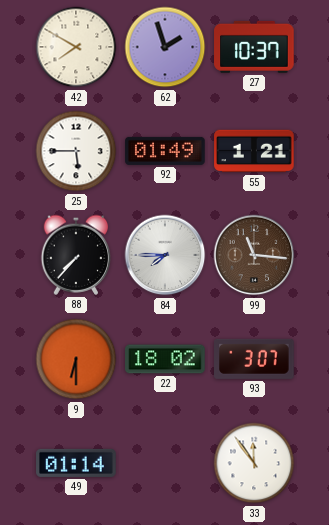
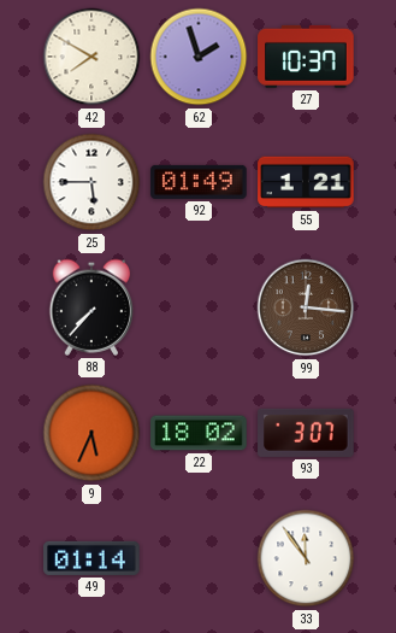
84: 7:45 -> none (165, 255)
99: 11:16 -> 12:16 (306, 307)
9: 6:30 -> 5:34 (91, 433)
